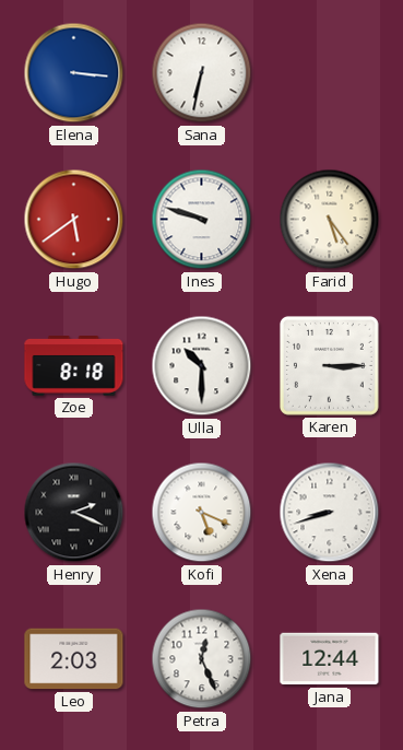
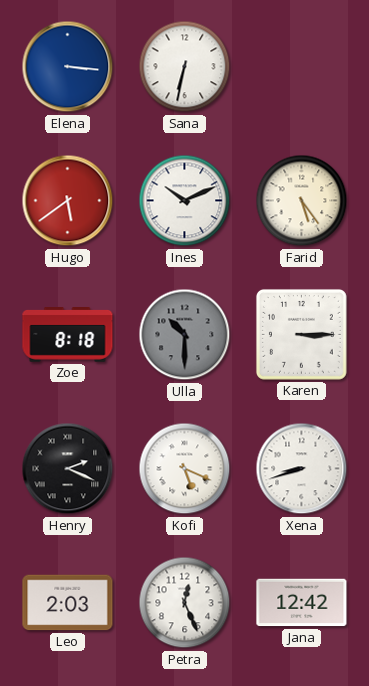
Ines: 9:48 -> 10:11 (185, 201)
Ulla dial: white -> grey (185, 335)
Jana: 12:44 -> 12:42 (302, 603)
